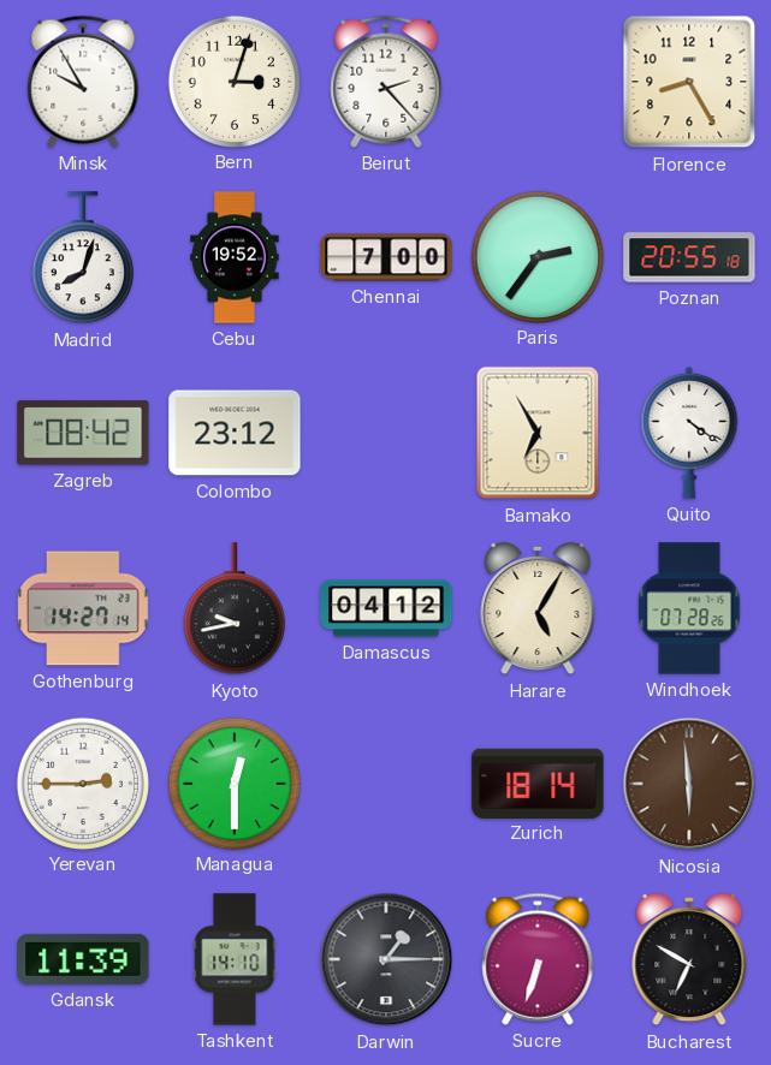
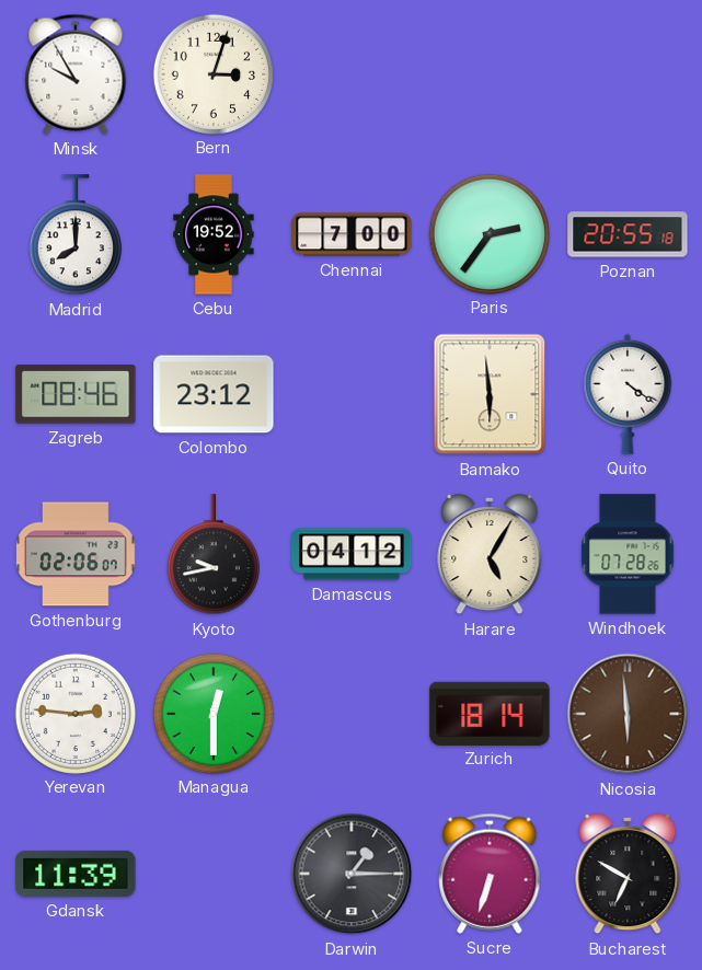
Beirut: 2:23 -> none (386, 82)
Florence: 8:25 -> none (689, 82)
Madrid: 8:03 -> 8:00 (76, 235)
Zagreb: 08:42 -> 08:46 (76, 394)
Bamako: 6:55 -> 5:59 (490, 394)
Gothenburg: 14:27 -> 02:06 (76, 554)
Yerevan: 2:45 -> 2:46 (74, 713)
Tashkent: 14:10 -> none (235, 959)
